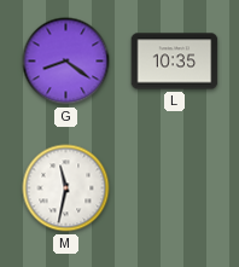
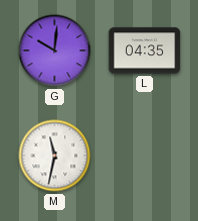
G: 8:21 -> 10:01 (55, 51)
L: 10:35 -> 04:35 (145, 51)
